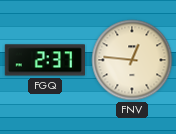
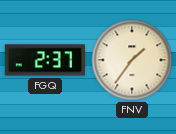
FNV: 12:46 -> 1:36 (132, 60)
